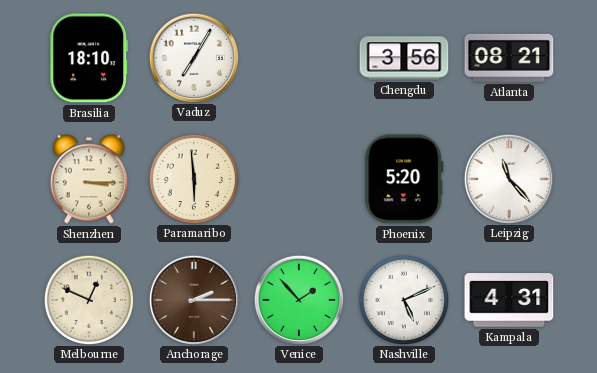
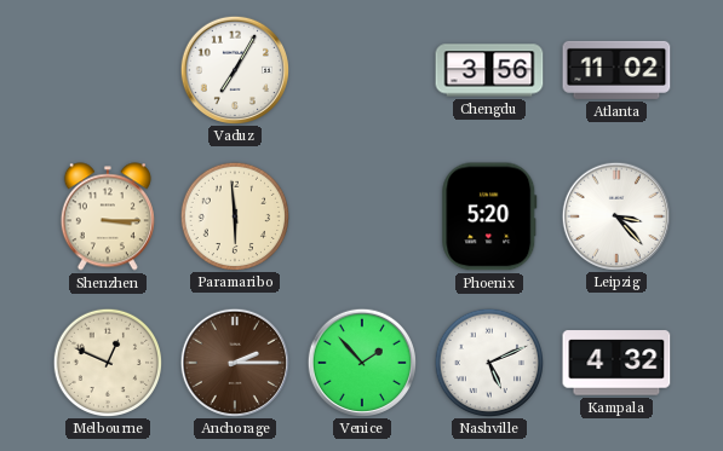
Brasilia: 18:10 -> none (89, 58)
Atlanta: 08:21 -> 11:02 (616, 70)
Leipzig: 11:23 -> 3:23 (615, 215)
Kampala: 4:31 -> 4:32 (616, 363)
